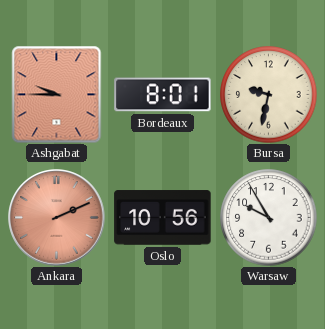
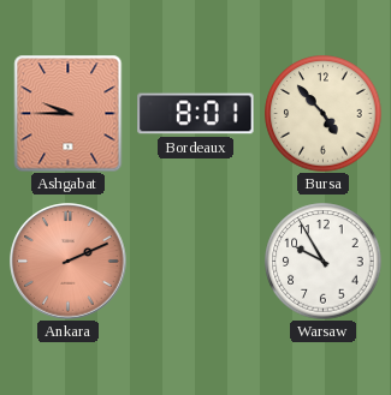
Bursa: 9:32 -> 4:53 (324, 114)
Oslo: 10:56 -> none (163, 218)
